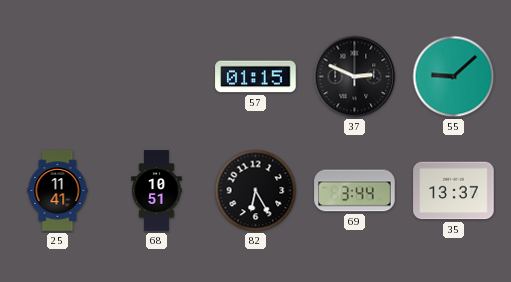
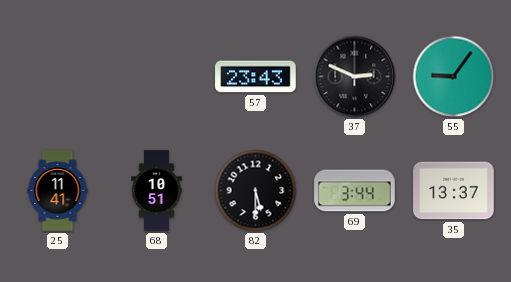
57: 01:15 -> 23:43 (256, 77)
55: 9:08 -> 9:06 (454, 77)
82: 6:25 -> 5:30 (256, 191)
